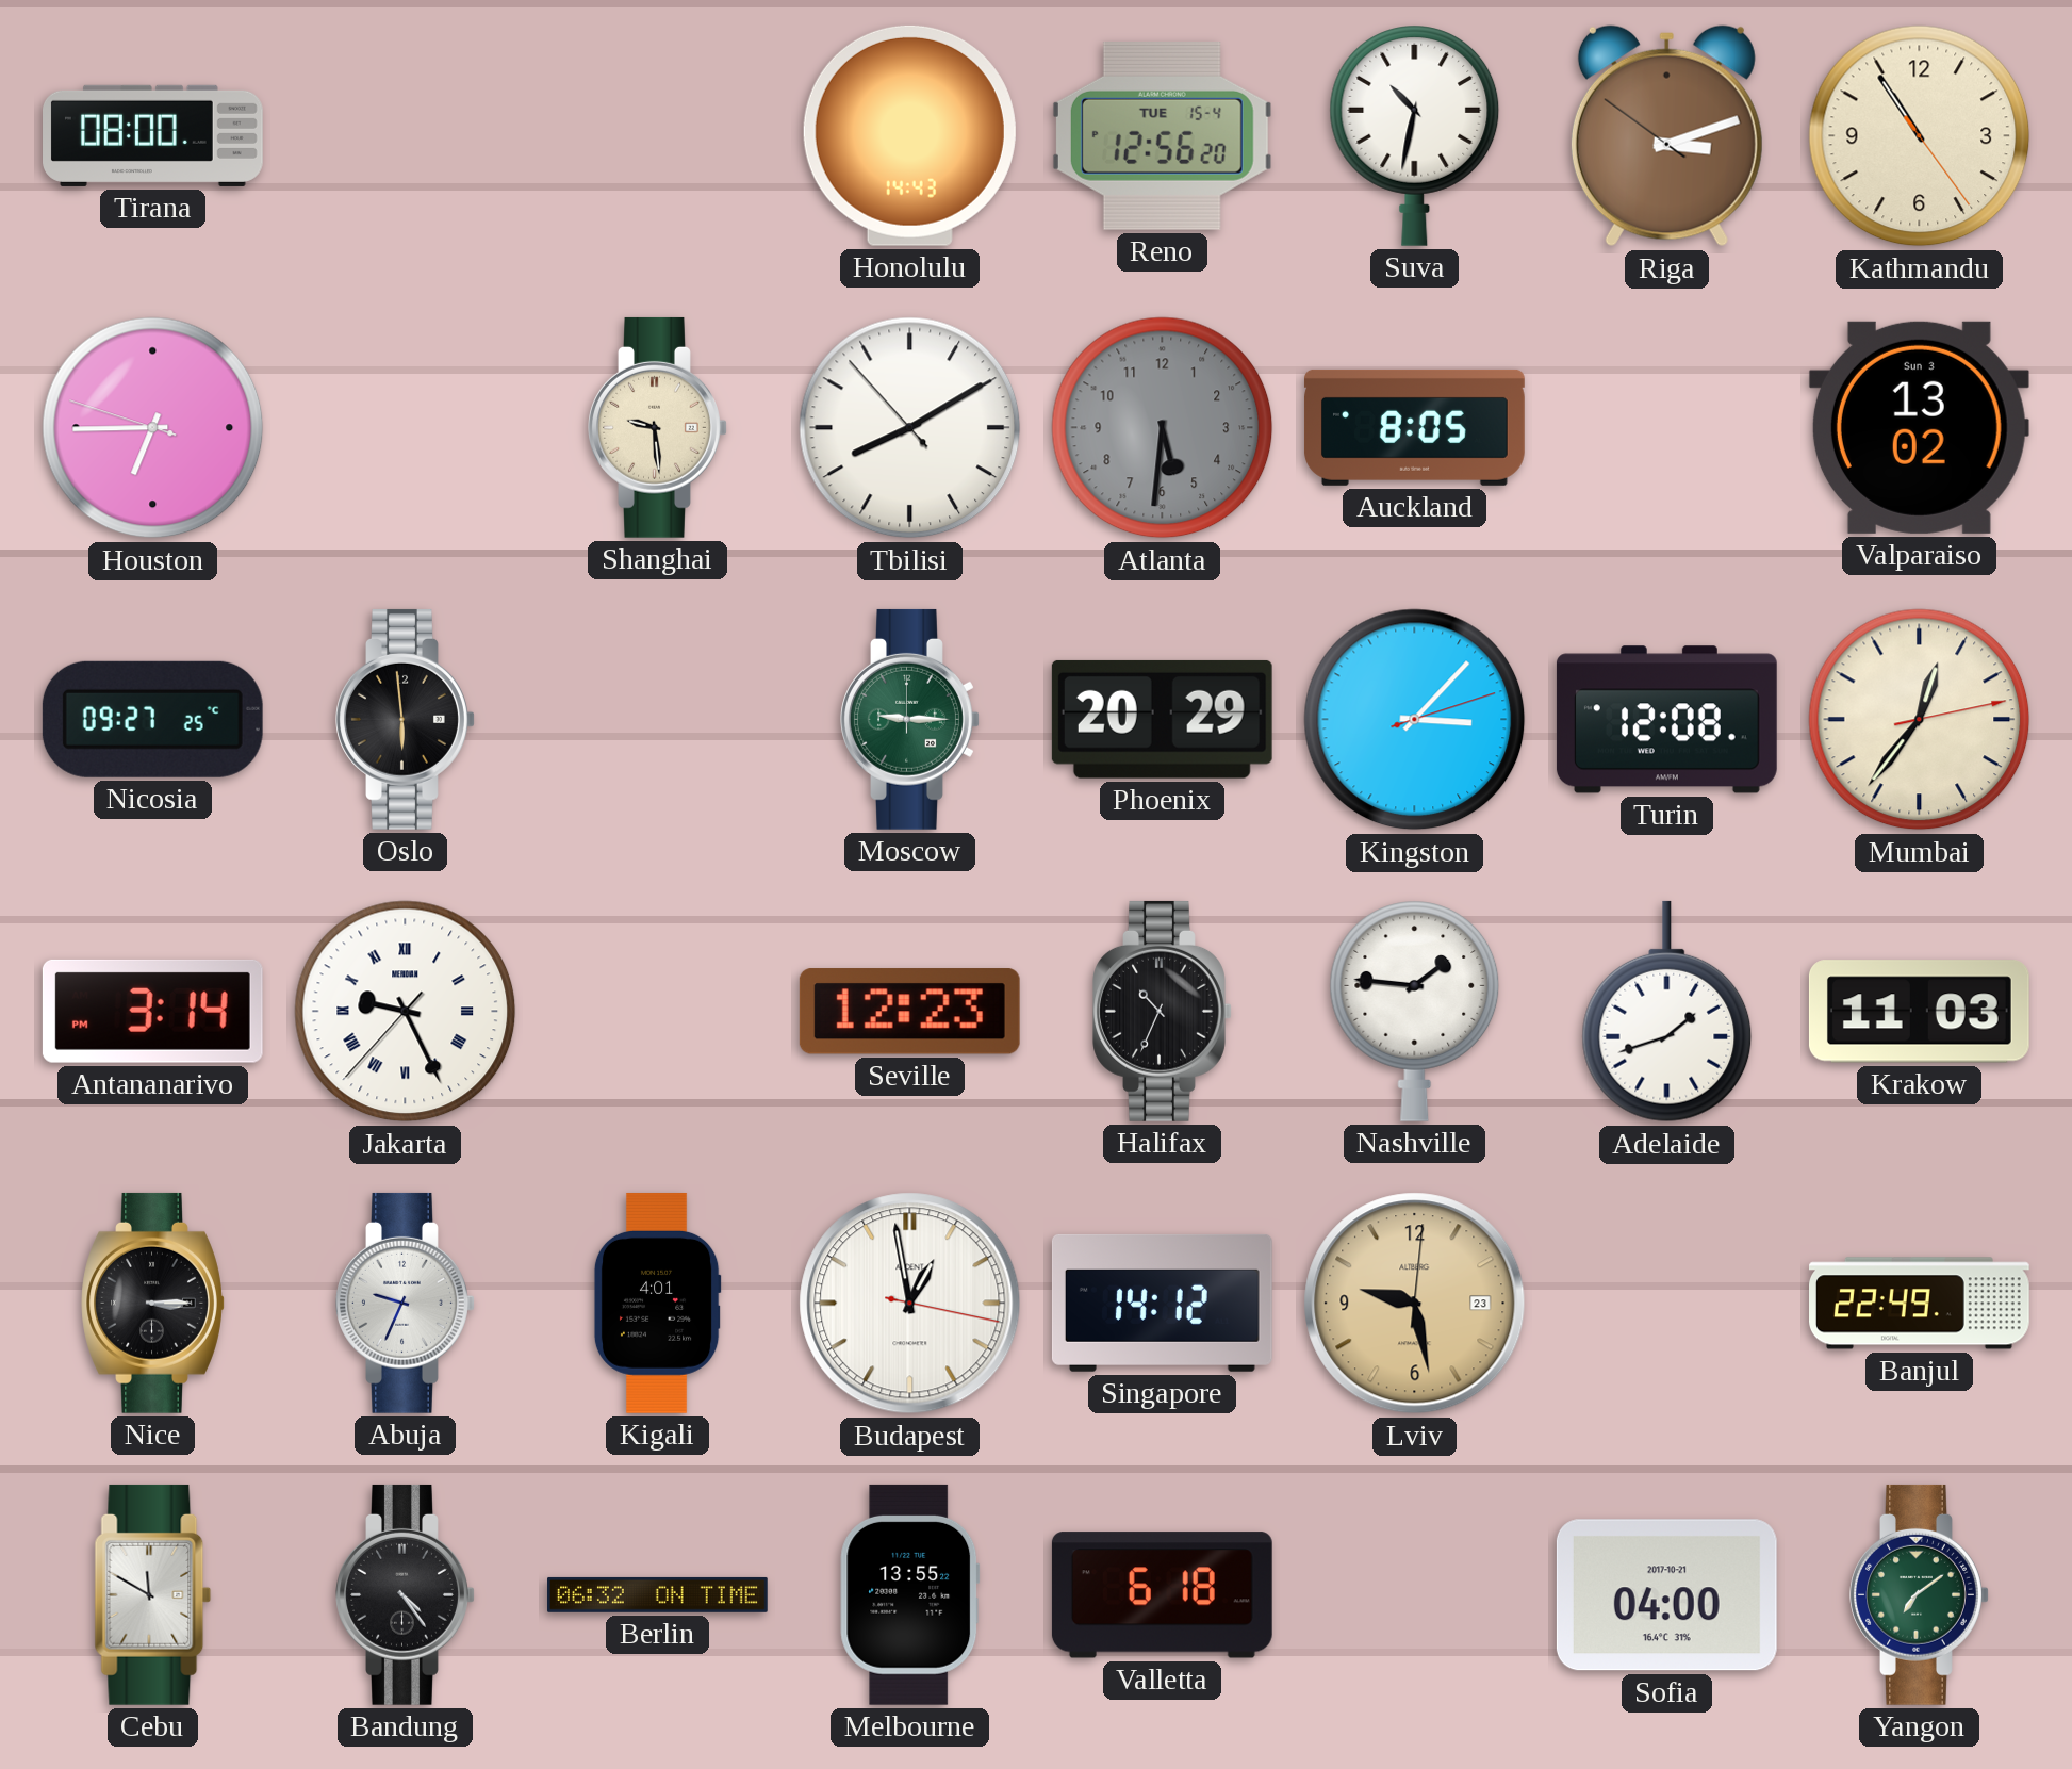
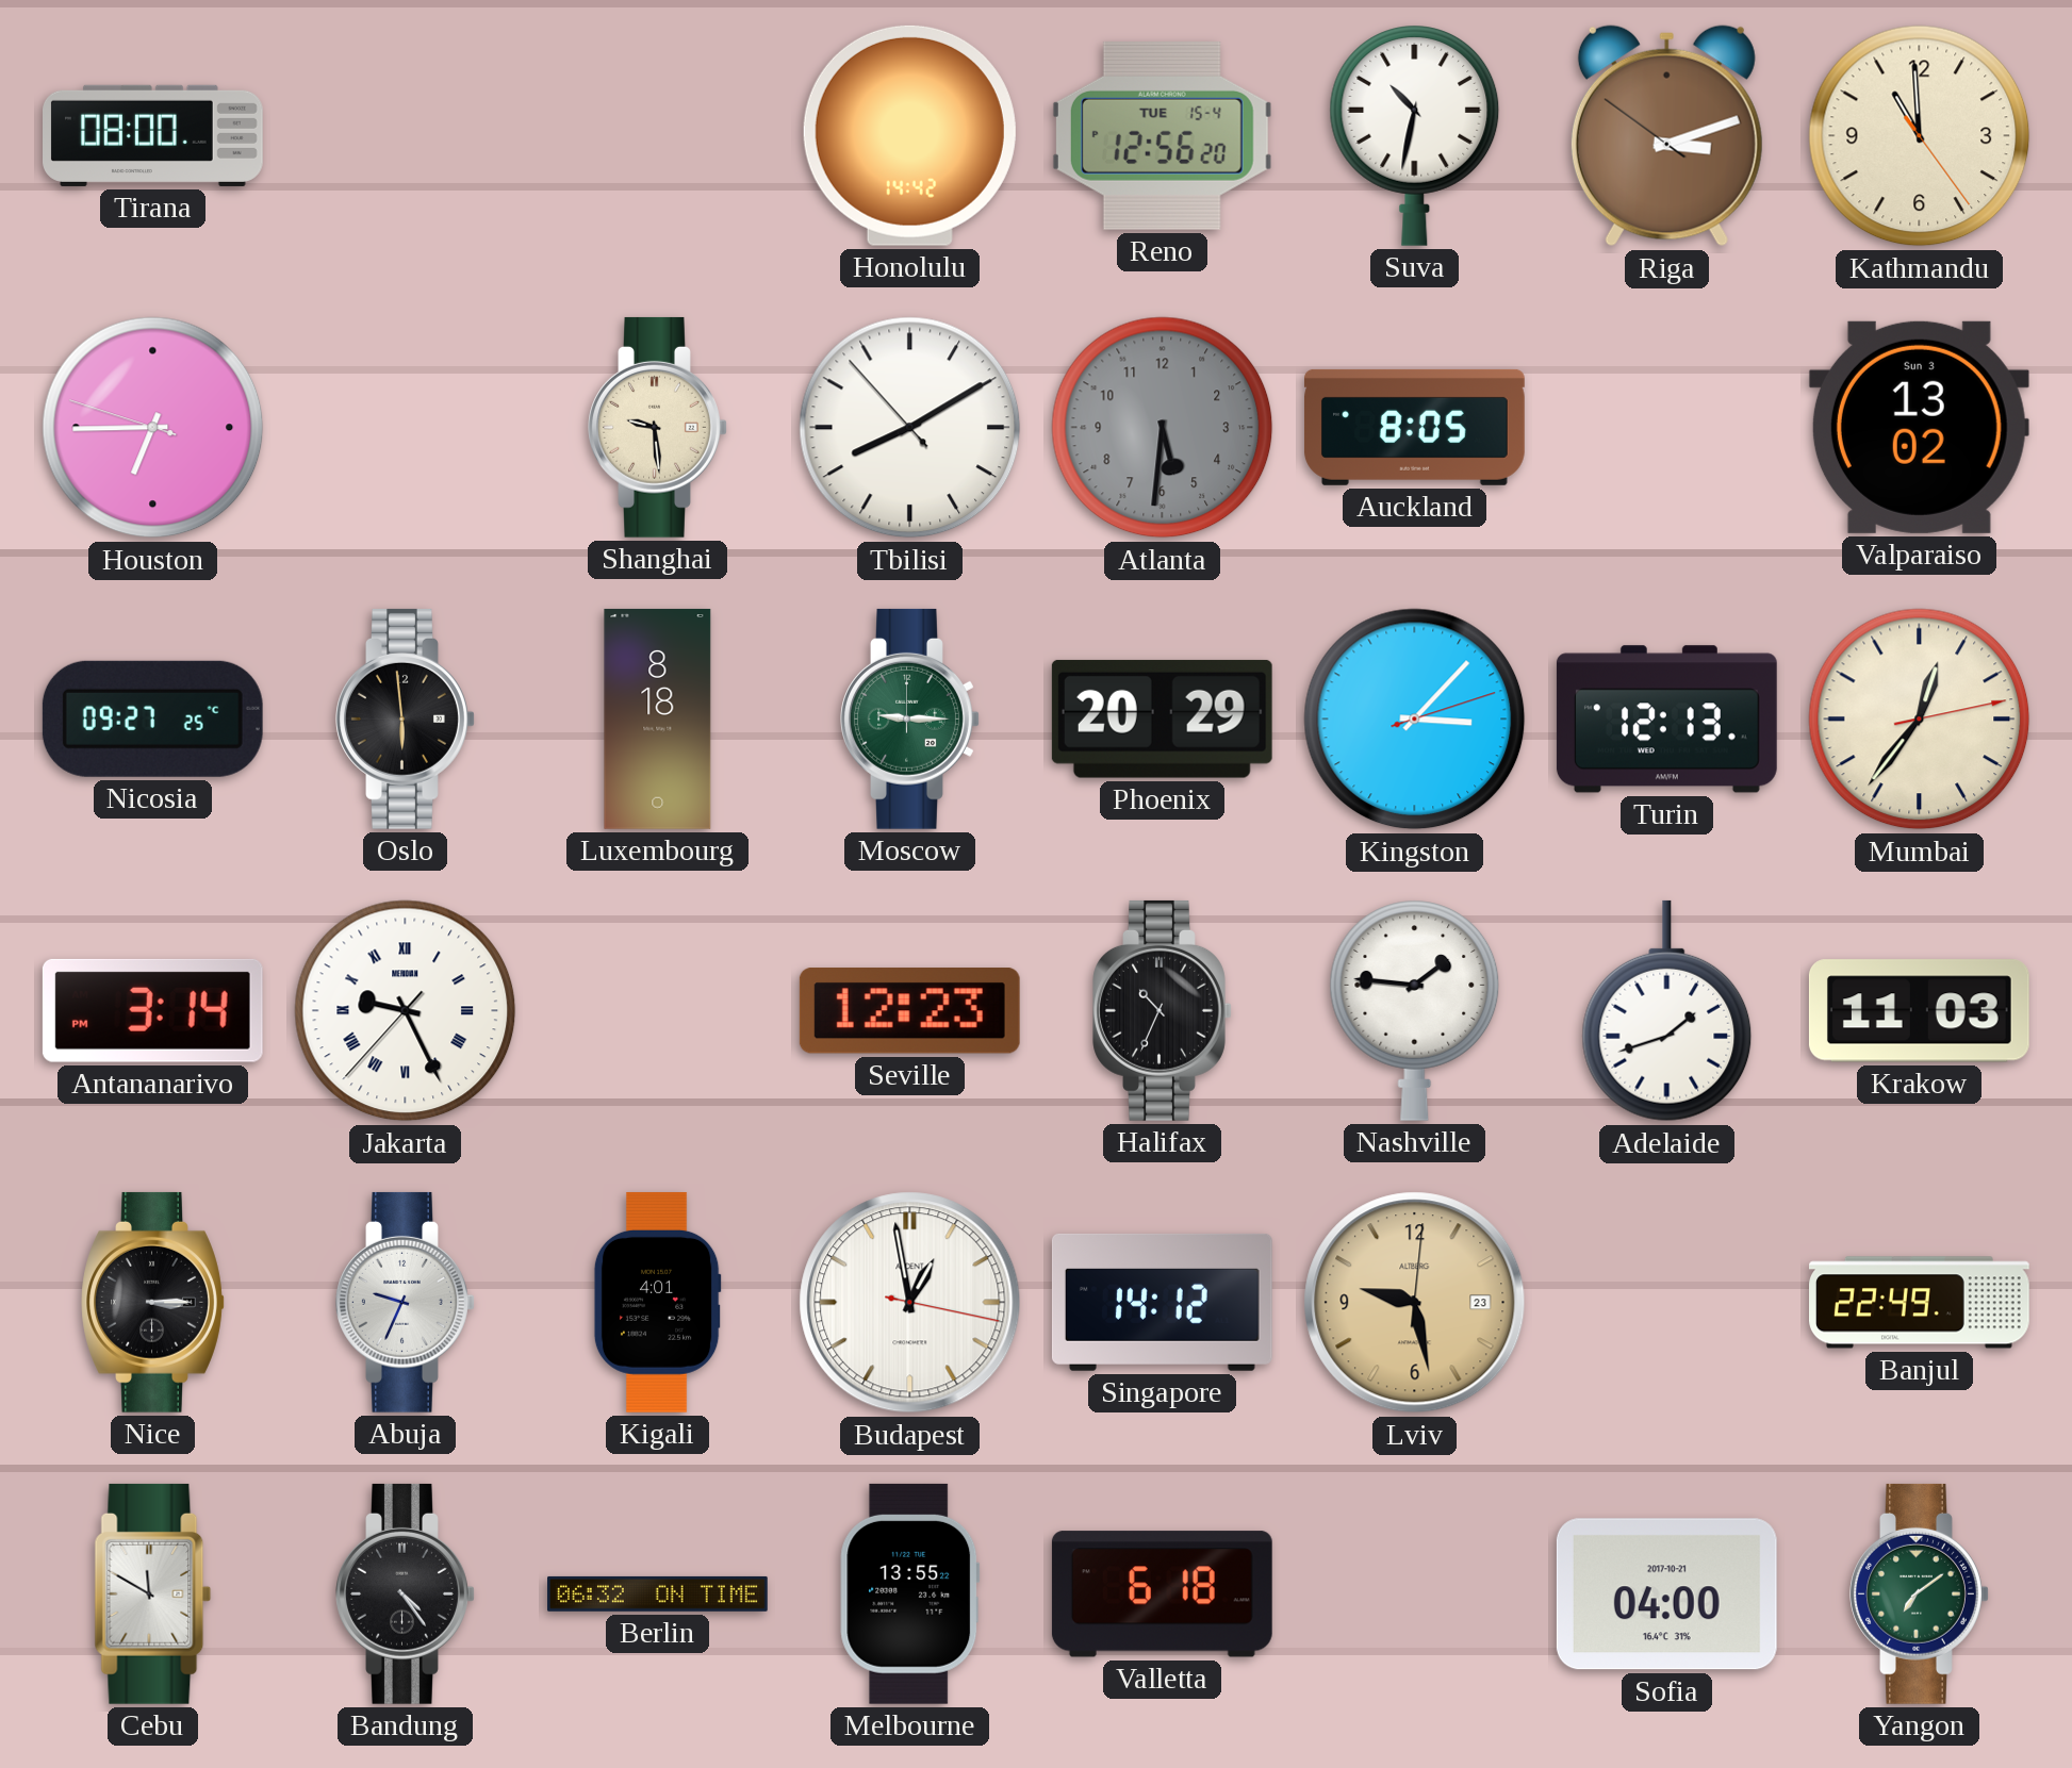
Honolulu: 14:43 -> 14:42 (909, 135)
Kathmandu: 10:54 -> 10:59 (1920, 136)
Luxembourg: none -> 8:18 (658, 718)
Turin: 12:08 -> 12:13 (1666, 720)
